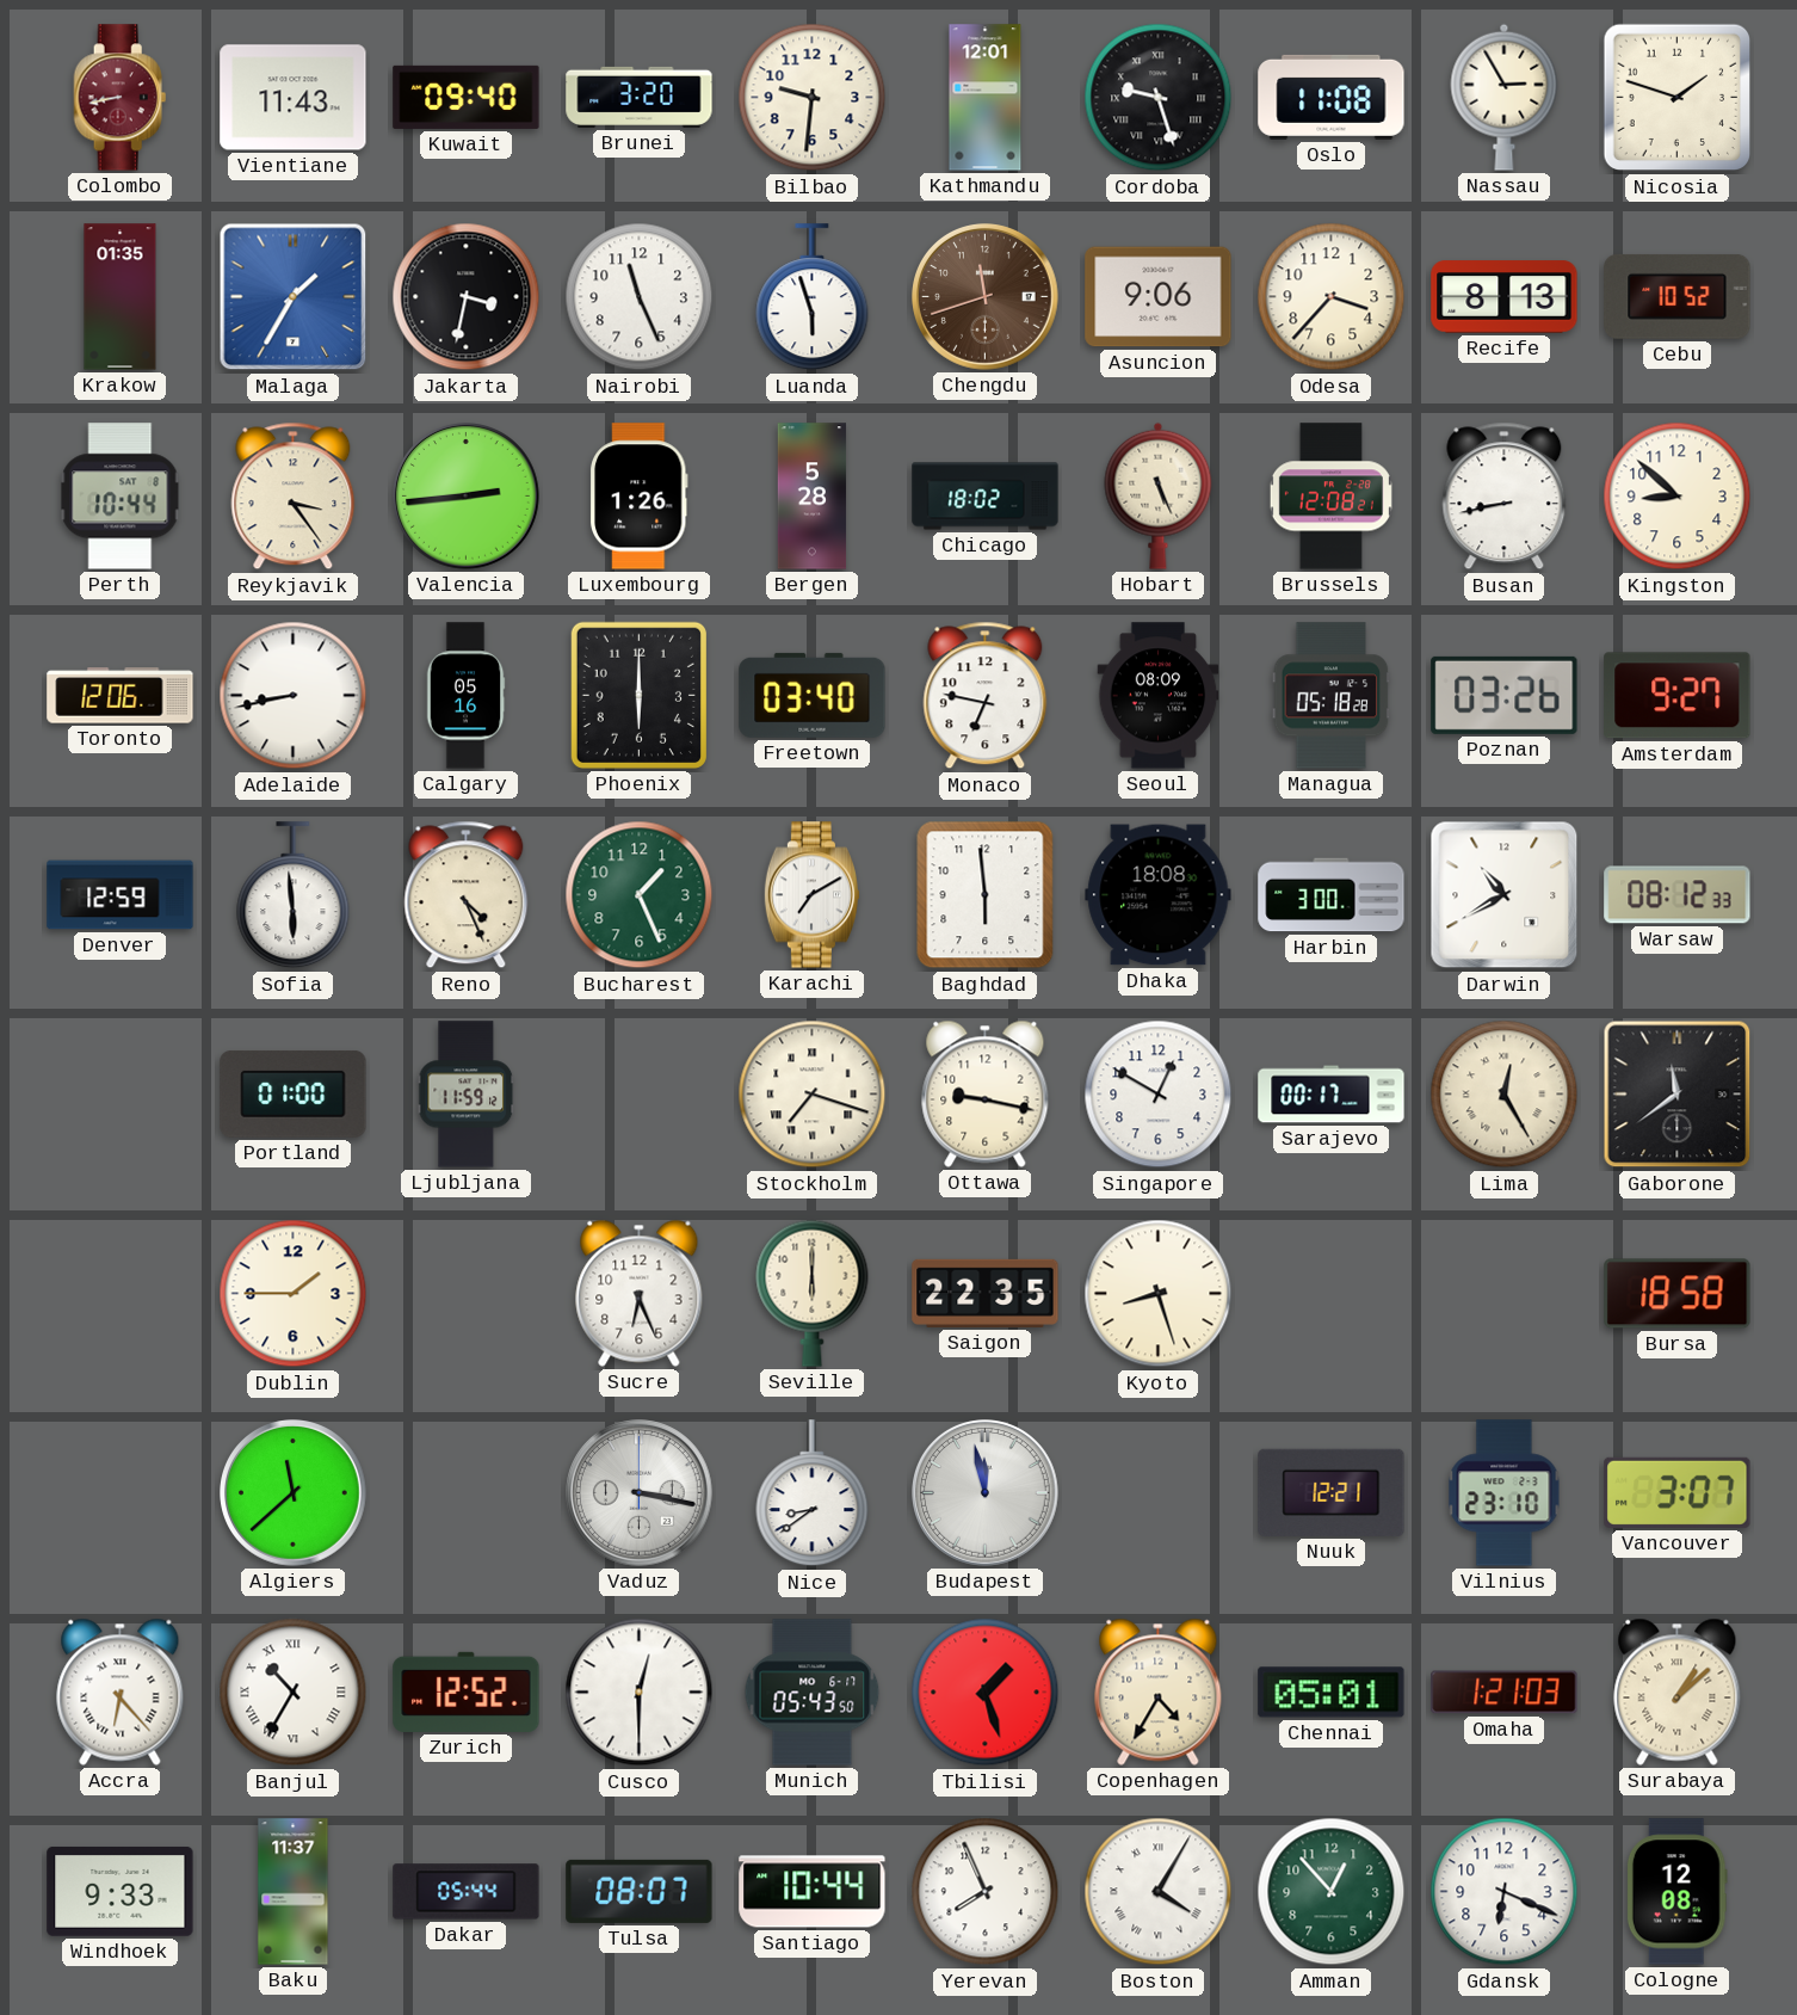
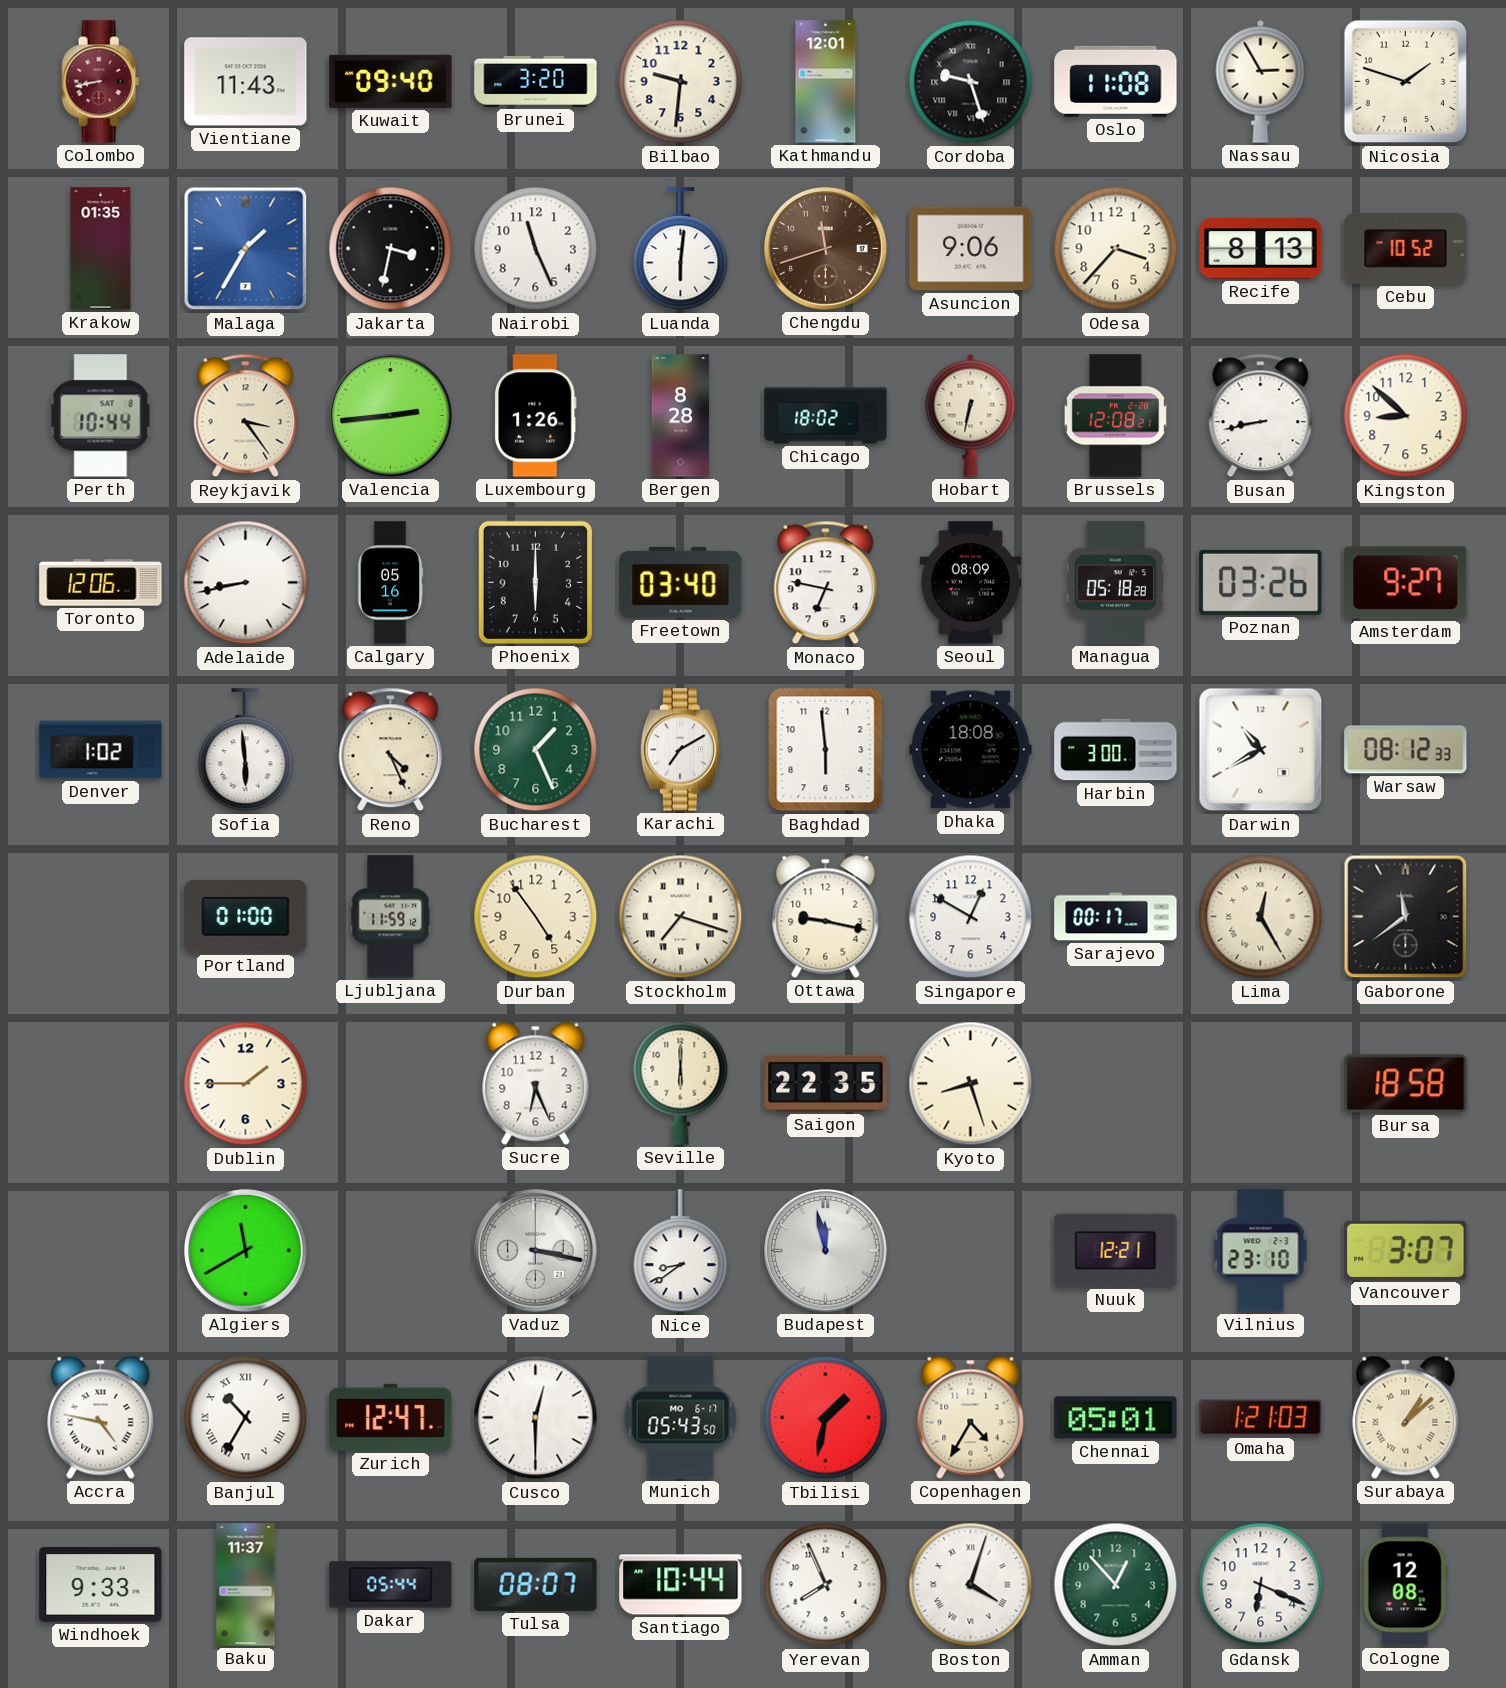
Luanda: 5:57 -> 6:01 (681, 249)
Bergen: 5:28 -> 8:28 (681, 416)
Hobart: 5:26 -> 6:32 (971, 415)
Denver: 12:59 -> 1:02 (101, 750)
Durban: none -> 4:54 (536, 917)
Algiers: 11:38 -> 11:40 (246, 1251)
Accra: 6:23 -> 4:47 (101, 1417)
Zurich: 12:52 -> 12:47 (391, 1417)
Tbilisi: 1:27 -> 1:32 (826, 1418)
Boston: 4:05 -> 4:03 (971, 1585)
